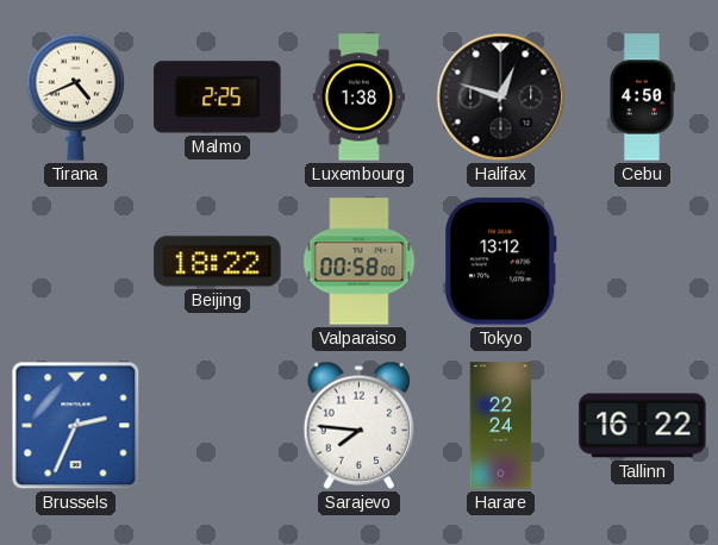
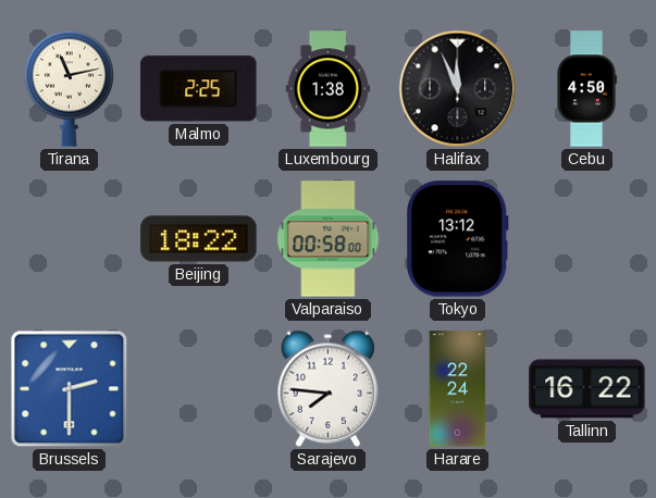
Tirana: 4:41 -> 11:13 (69, 88)
Halifax: 12:48 -> 11:56 (458, 89)
Brussels: 2:34 -> 2:30 (70, 389)
